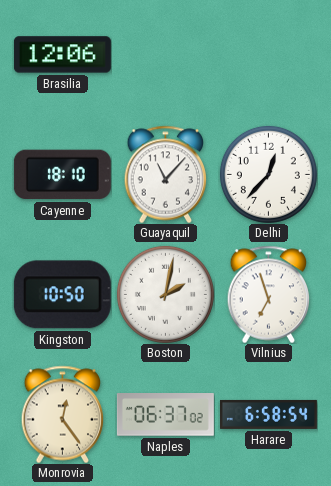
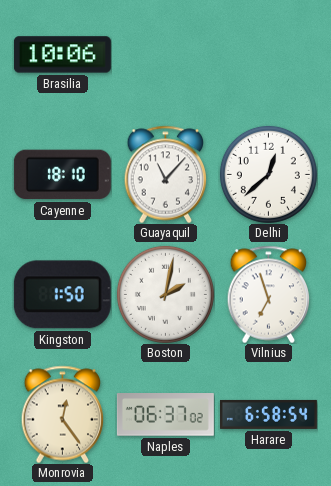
Brasilia: 12:06 -> 10:06 (62, 55)
Delhi: 12:37 -> 12:38 (268, 174)
Kingston: 10:50 -> 1:50 (62, 295)
